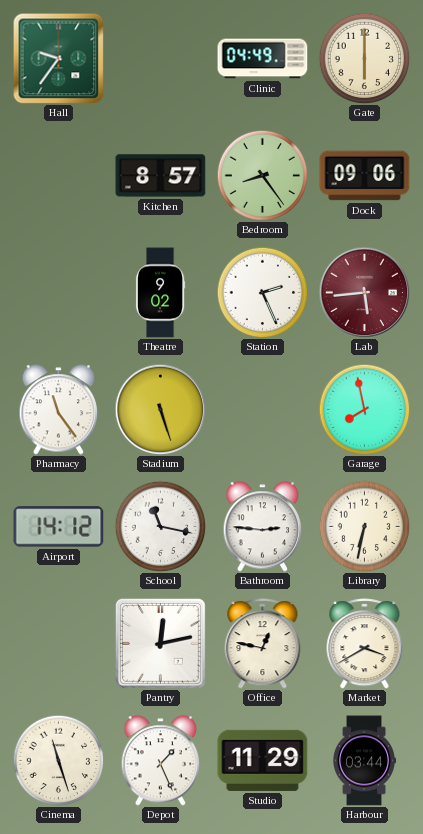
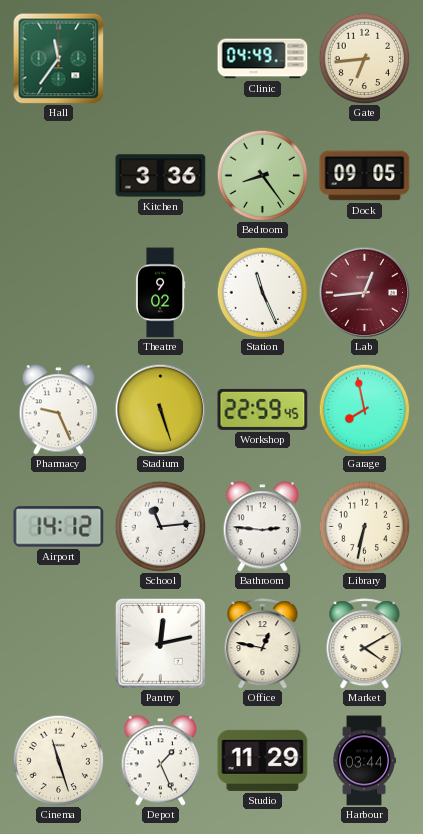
Hall: 9:36 -> 11:36 (58, 58)
Gate: 6:00 -> 6:44 (364, 58)
Kitchen: 8:57 -> 3:36 (161, 176)
Dock: 09:06 -> 09:05 (365, 176)
Station: 2:26 -> 11:26 (262, 292)
Lab: 5:44 -> 12:44 (364, 292)
Pharmacy: 11:24 -> 9:26 (59, 410)
Workshop: none -> 22:59 (263, 409)
School: 11:17 -> 11:14 (160, 526)
Market: 3:40 -> 4:10 (365, 644)
